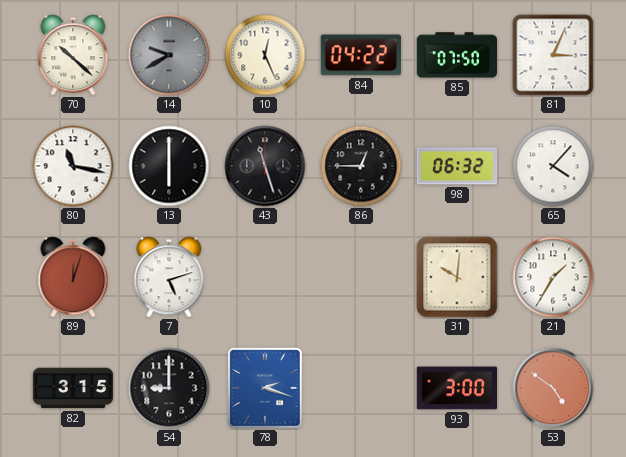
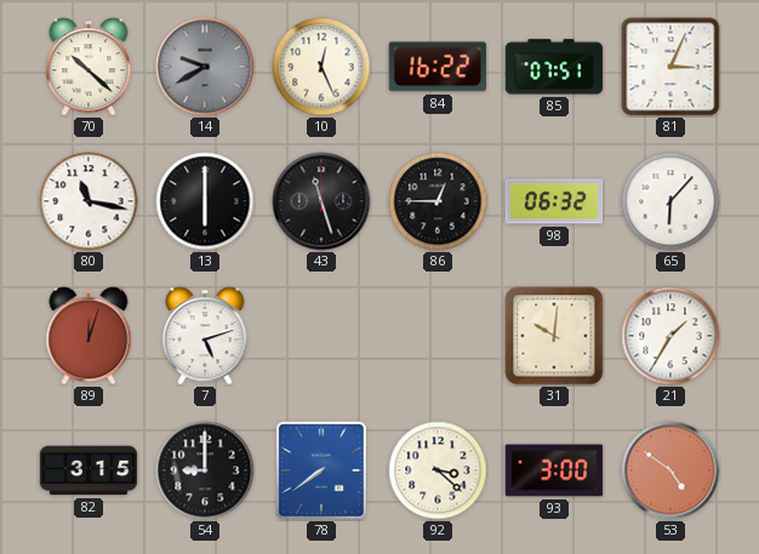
84: 04:22 -> 16:22 (436, 67)
85: 07:50 -> 07:51 (554, 67)
65: 4:07 -> 6:07 (670, 201)
78: 2:18 -> 7:39 (323, 470)
92: none -> 3:22 (438, 470)
